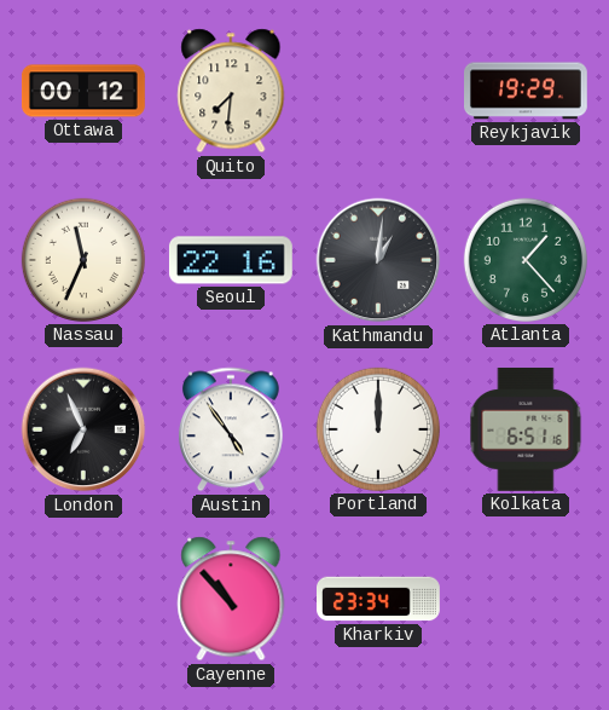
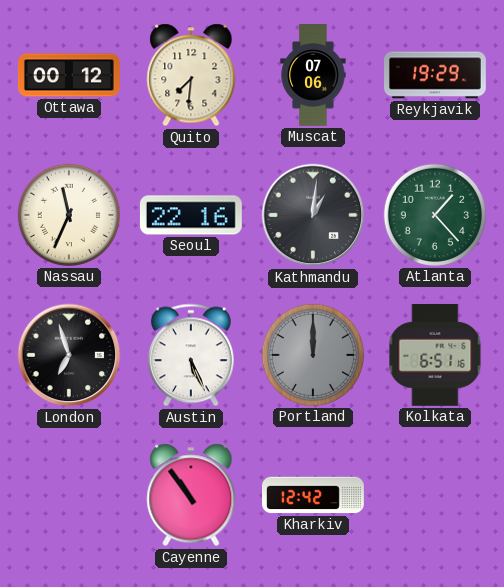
Muscat: none -> 07:06 (313, 76)
London: 6:56 -> 6:57 (69, 355)
Austin: 4:54 -> 5:26 (191, 355)
Portland dial: white -> grey (313, 355)
Cayenne: 10:53 -> 10:54 (191, 495)
Kharkiv: 23:34 -> 12:42 (314, 495)
